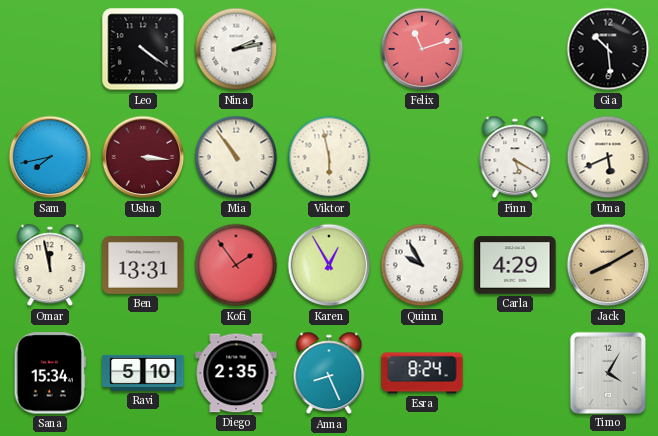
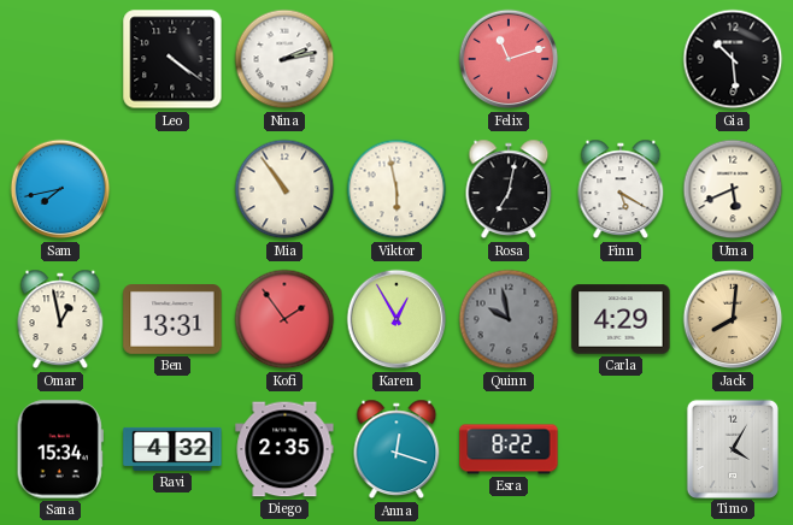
Usha: 3:16 -> none (143, 157)
Rosa: none -> 7:02 (509, 189)
Omar: 11:58 -> 12:58 (60, 319)
Quinn: 9:55 -> 9:58 (509, 319)
Quinn dial: white -> grey (509, 319)
Jack: 8:10 -> 8:01 (733, 319)
Ravi: 5:10 -> 4:32 (172, 449)
Anna: 8:26 -> 12:18 (397, 449)
Esra: 8:24 -> 8:22 (509, 449)
